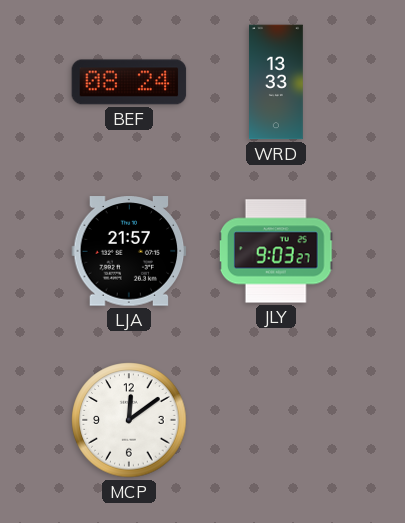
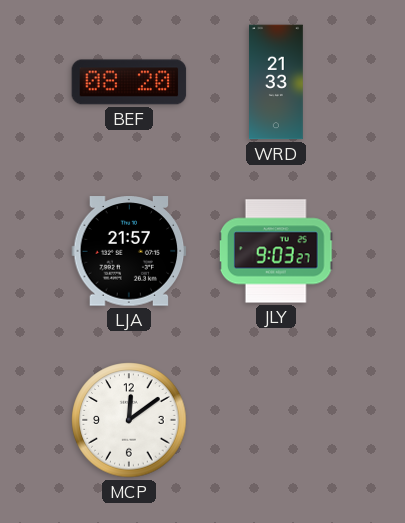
BEF: 08:24 -> 08:20 (129, 82)
WRD: 13:33 -> 21:33 (277, 82)
